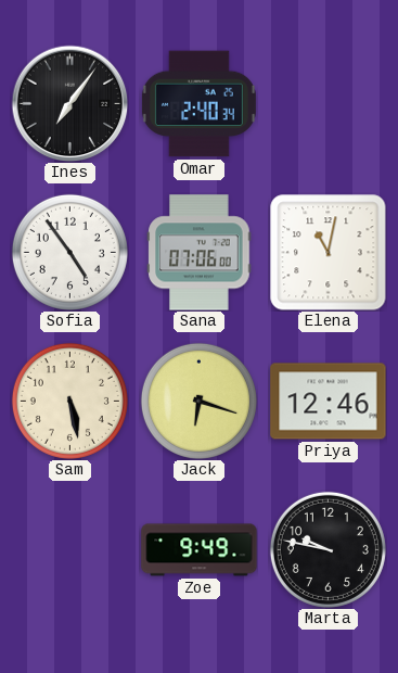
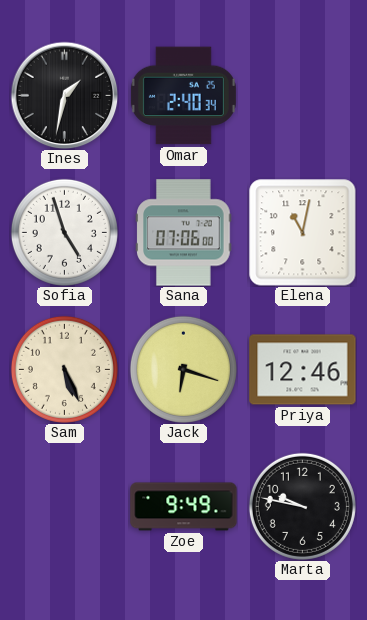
Ines: 7:06 -> 1:32 (64, 95)
Sofia: 4:54 -> 4:57 (64, 232)
Sam: 5:28 -> 5:26 (64, 369)
